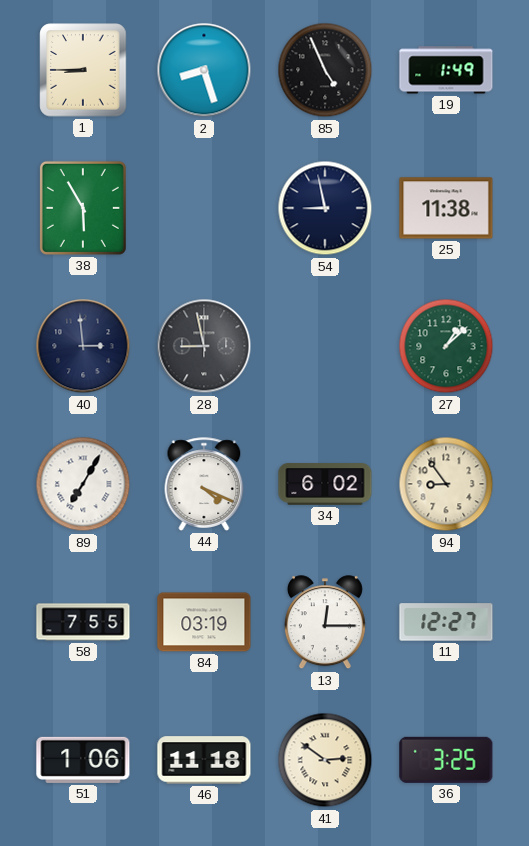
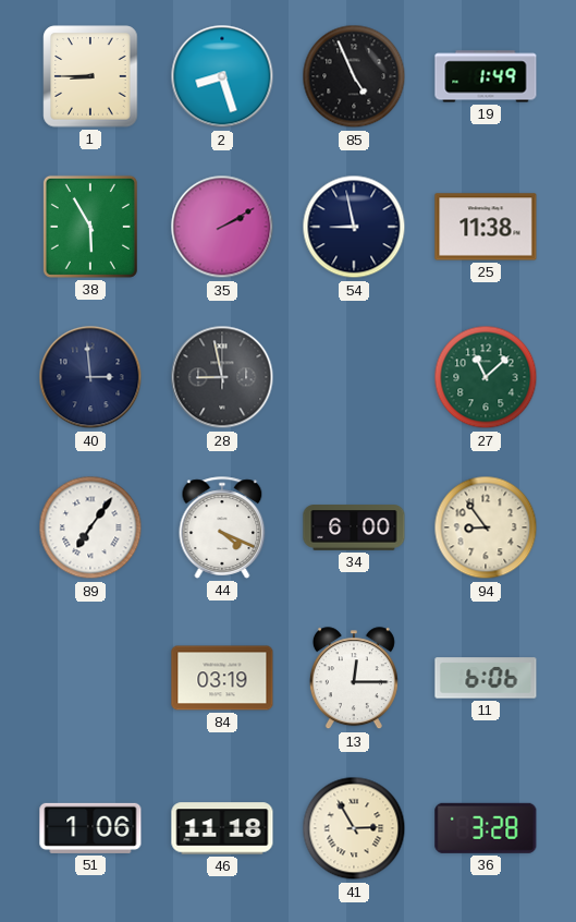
35: none -> 2:10 (222, 227)
27: 1:08 -> 11:08 (486, 377)
89: 7:05 -> 7:06 (90, 527)
34: 6:02 -> 6:00 (354, 527)
58: 7:55 -> none (83, 622)
11: 12:27 -> 6:06 (486, 678)
41: 2:51 -> 2:55 (354, 828)
36: 3:25 -> 3:28 (486, 828)
